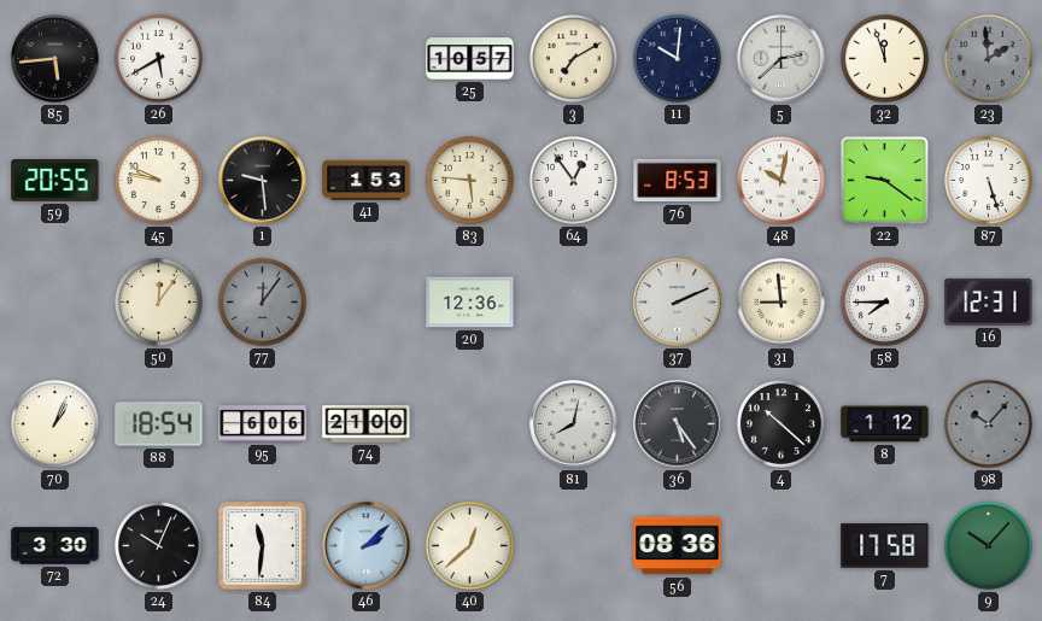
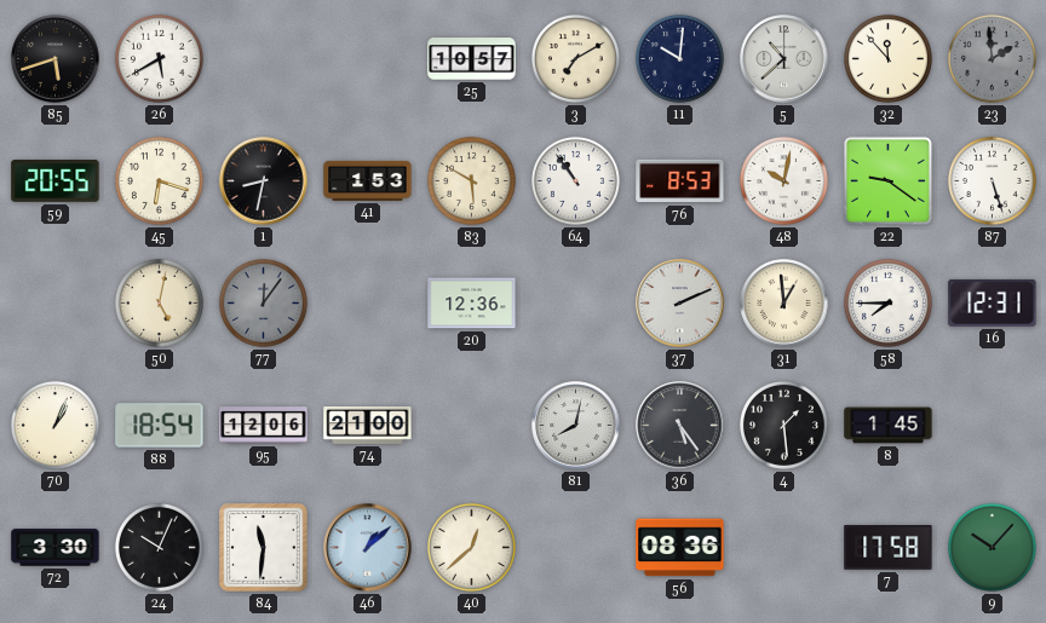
85: 5:44 -> 5:42 (56, 59)
5: 2:38 -> 10:38 (784, 59)
32: 11:57 -> 11:53 (887, 58)
45: 9:47 -> 6:18 (159, 180)
1: 9:29 -> 8:32 (264, 181)
83: 5:46 -> 5:50 (471, 180)
64: 12:54 -> 10:54 (575, 180)
50: 12:06 -> 5:02 (159, 302)
31: 8:59 -> 12:59 (784, 304)
95: 6:06 -> 12:06 (264, 426)
4: 10:22 -> 1:29 (783, 425)
8: 1:12 -> 1:45 (889, 426)
98: 10:07 -> none (988, 423)
46: 2:08 -> 1:08 (368, 548)
